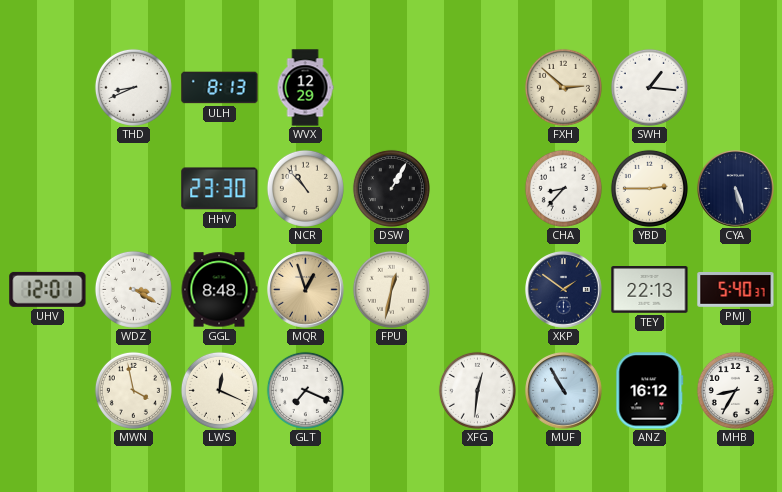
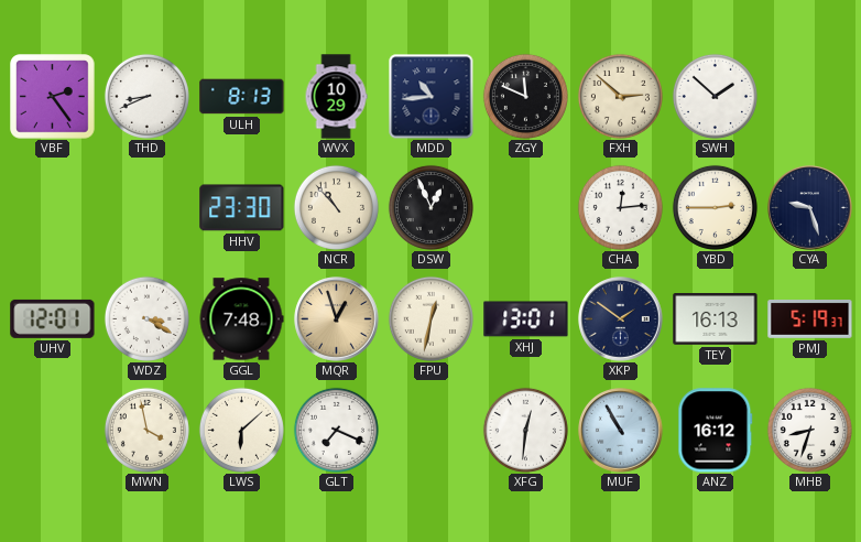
VBF: none -> 2:24 (53, 97)
WVX: 12:29 -> 10:29 (336, 97)
MDD: none -> 10:44 (432, 97)
ZGY: none -> 11:49 (525, 96)
SWH: 1:16 -> 1:52 (715, 96)
DSW: 1:05 -> 12:56 (430, 207)
CHA: 8:37 -> 12:14 (620, 207)
CYA: 5:27 -> 9:27 (810, 208)
GGL: 8:48 -> 7:48 (241, 319)
XHJ: none -> 13:01 (526, 319)
TEY: 22:13 -> 16:13 (716, 319)
PMJ: 5:40 -> 5:19 (810, 319)
LWS: 12:19 -> 6:08 (241, 430)
MHB: 8:35 -> 8:33 (809, 430)
